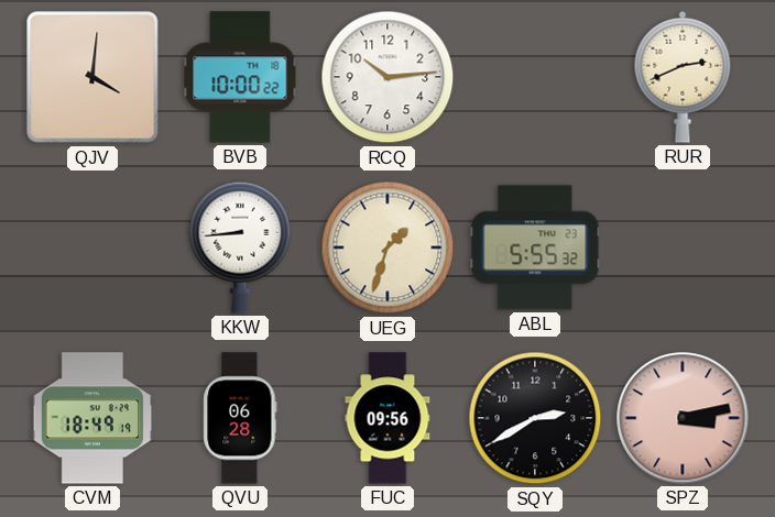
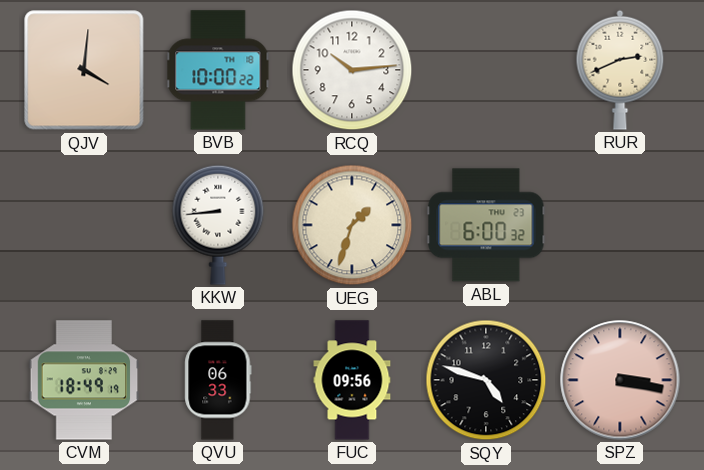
ABL: 5:55 -> 6:00 (486, 225)
QVU: 06:28 -> 06:33 (218, 380)
SQY: 2:40 -> 4:48 (486, 380)
SPZ: 3:13 -> 3:17 (620, 380)
